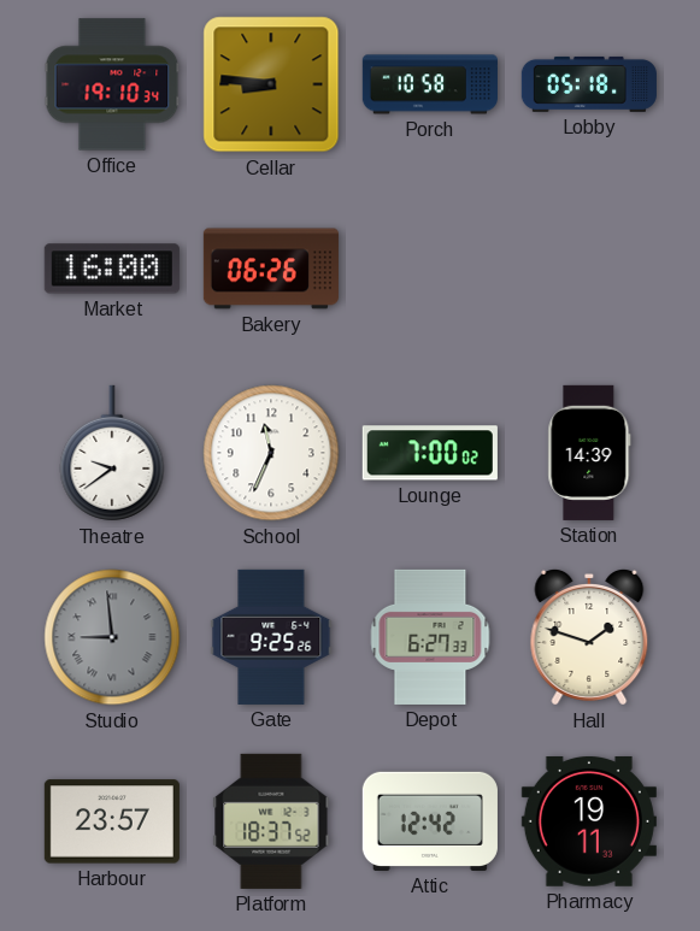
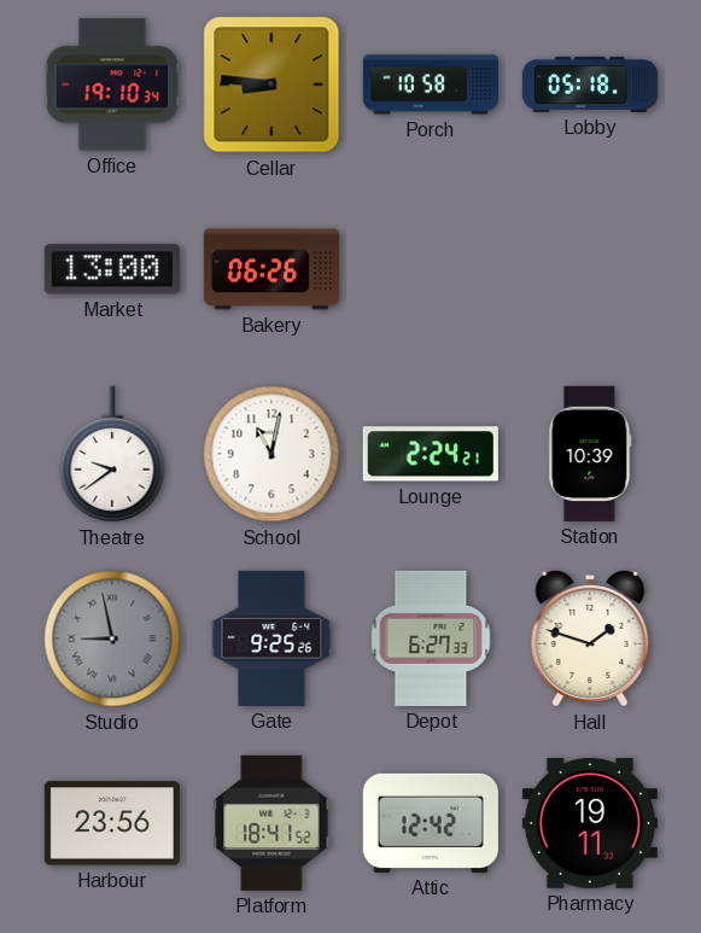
Market: 16:00 -> 13:00 (112, 269)
School: 11:34 -> 11:02 (271, 454)
Lounge: 7:00 -> 2:24 (431, 454)
Station: 14:39 -> 10:39 (590, 454)
Studio: 8:59 -> 8:58 (112, 638)
Harbour: 23:57 -> 23:56 (112, 823)
Platform: 18:37 -> 18:41 (271, 823)
